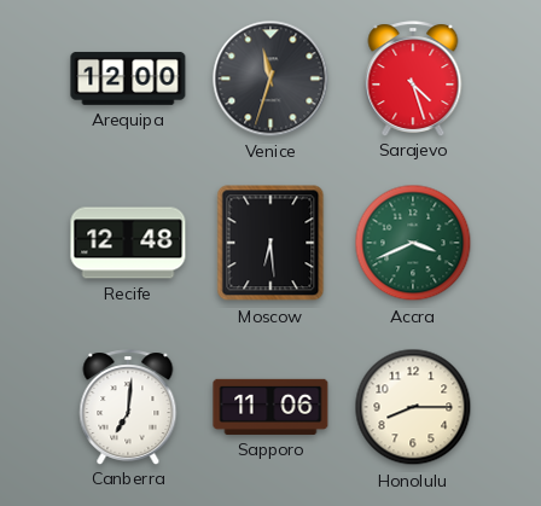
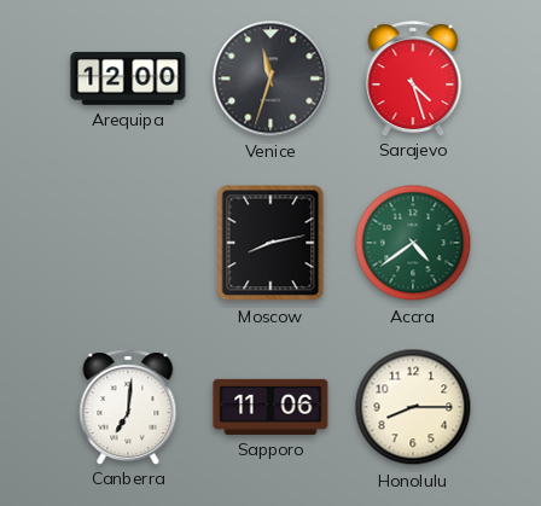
Recife: 12:48 -> none (128, 243)
Moscow: 6:29 -> 8:13 (270, 243)
Accra: 3:41 -> 4:39 (413, 243)
